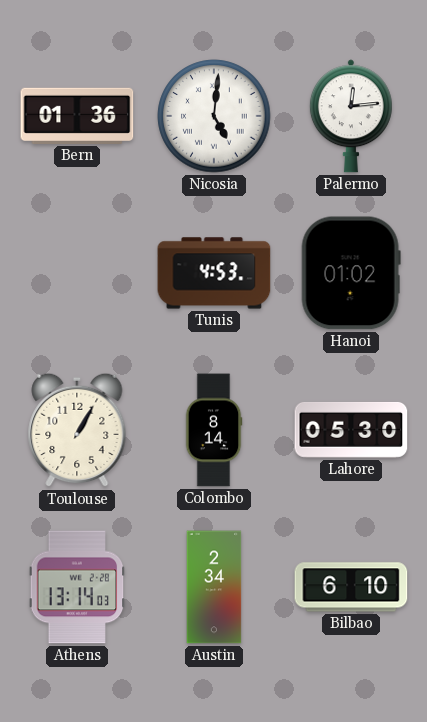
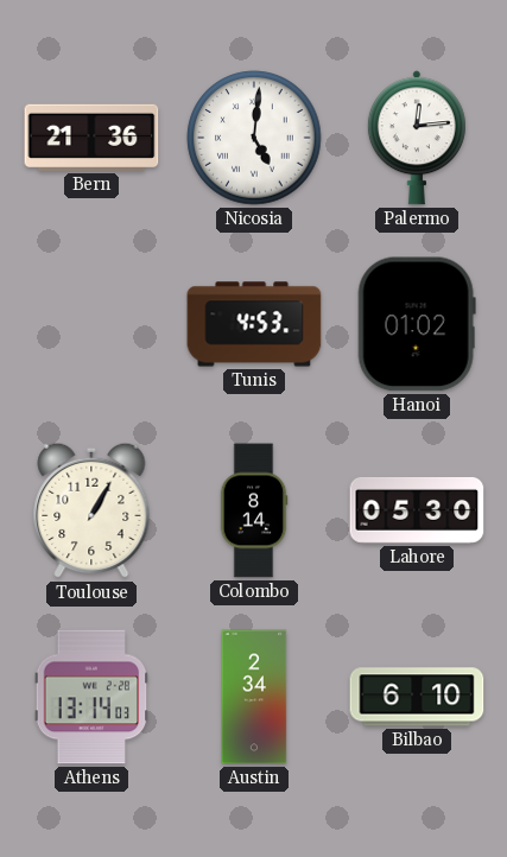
Bern: 01:36 -> 21:36 (91, 138)
